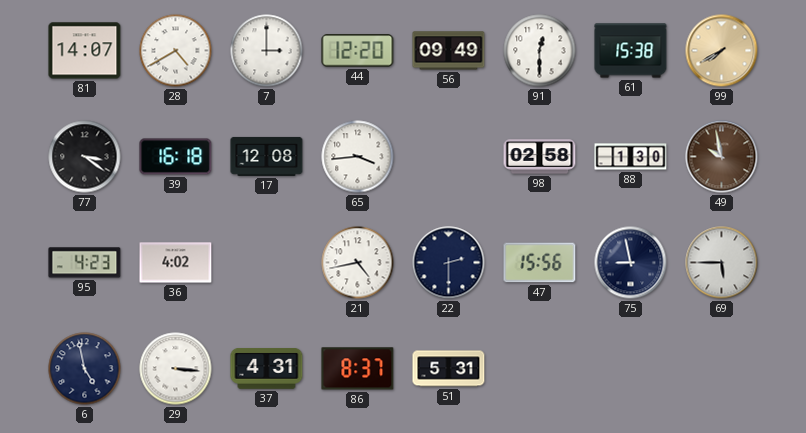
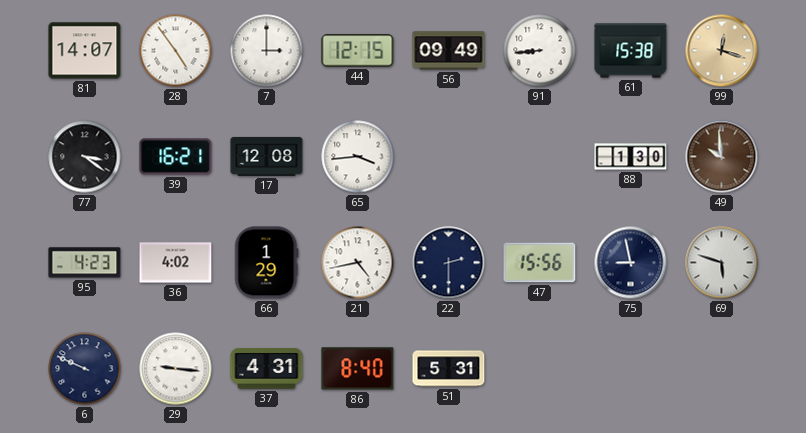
28: 4:40 -> 4:54 (176, 51)
44: 12:20 -> 12:15 (358, 51)
91: 12:30 -> 8:44 (540, 51)
99: 7:40 -> 12:18 (722, 51)
39: 16:18 -> 16:21 (176, 157)
98: 02:58 -> none (540, 157)
49: 9:58 -> 9:59 (722, 157)
66: none -> 1:29 (267, 263)
69: 5:45 -> 5:48 (722, 263)
6: 4:58 -> 9:49 (85, 369)
29: 3:16 -> 9:16 (176, 369)
86: 8:37 -> 8:40 (358, 369)
